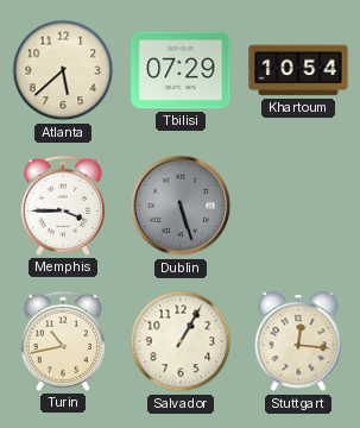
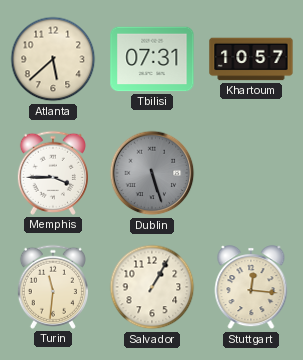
Tbilisi: 07:29 -> 07:31 (152, 59)
Khartoum: 10:54 -> 10:57 (251, 59)
Turin: 10:43 -> 11:31 (53, 287)
